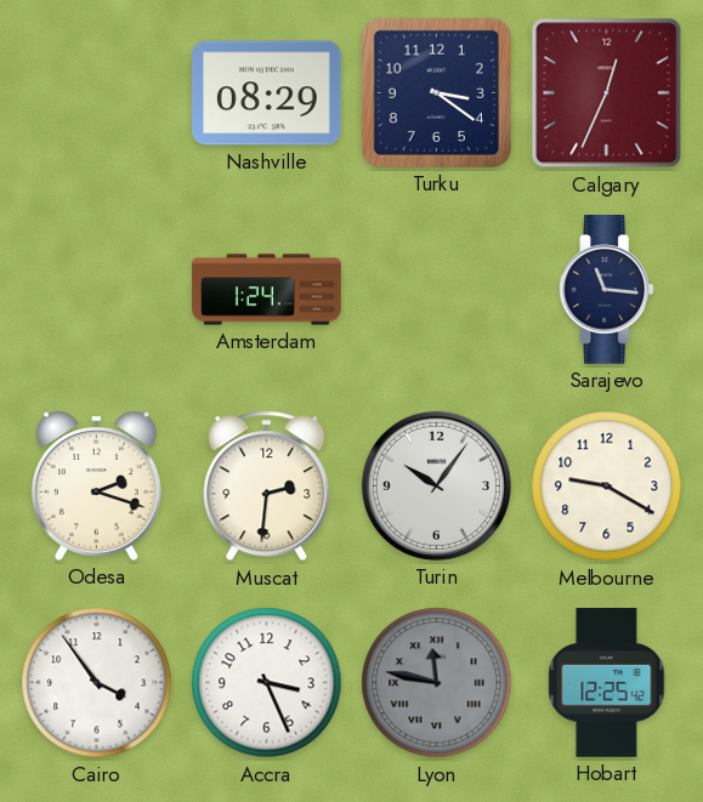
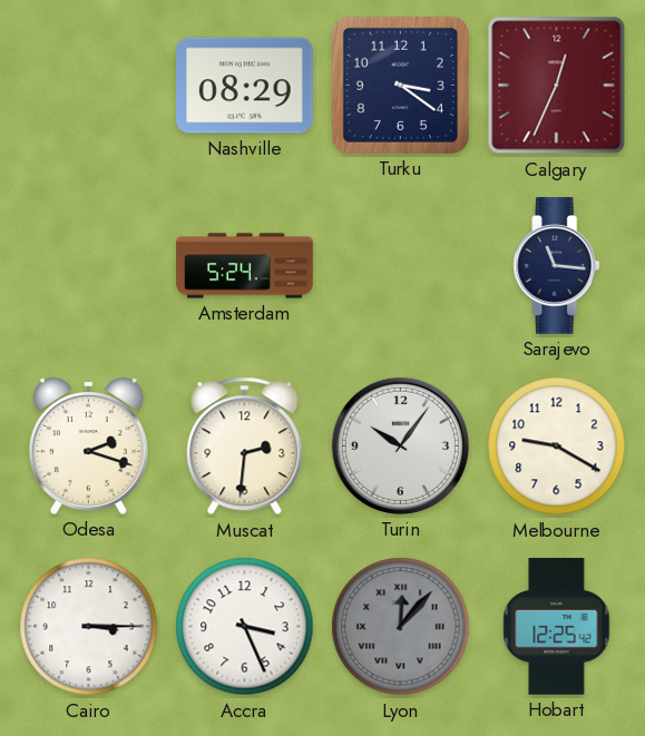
Amsterdam: 1:24 -> 5:24 (245, 266)
Cairo: 3:54 -> 3:15 (89, 627)
Lyon: 11:47 -> 12:07 (401, 627)
